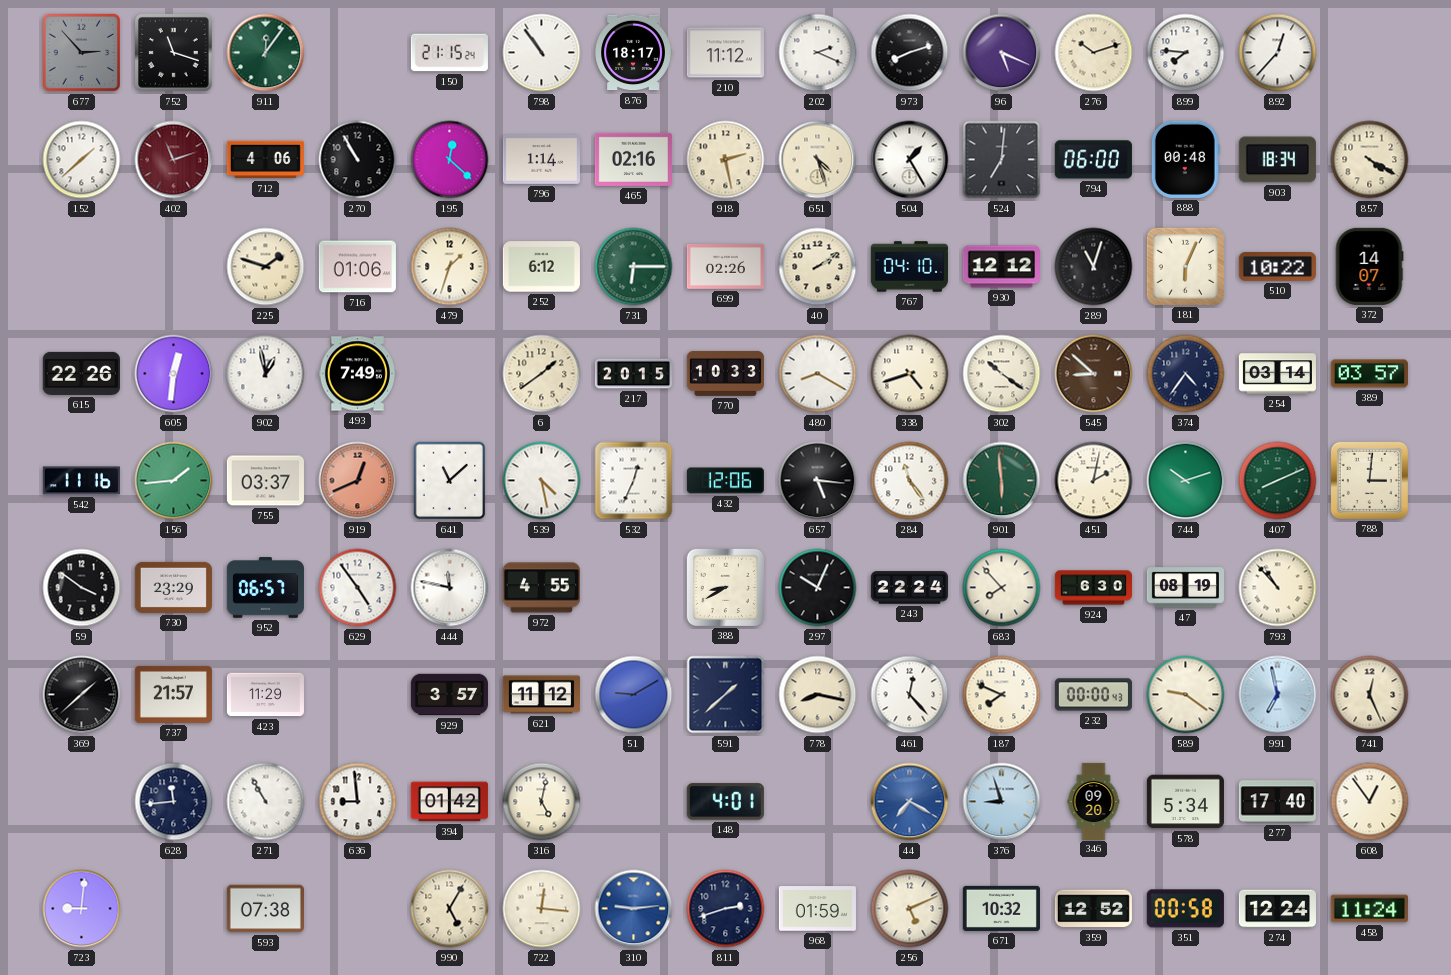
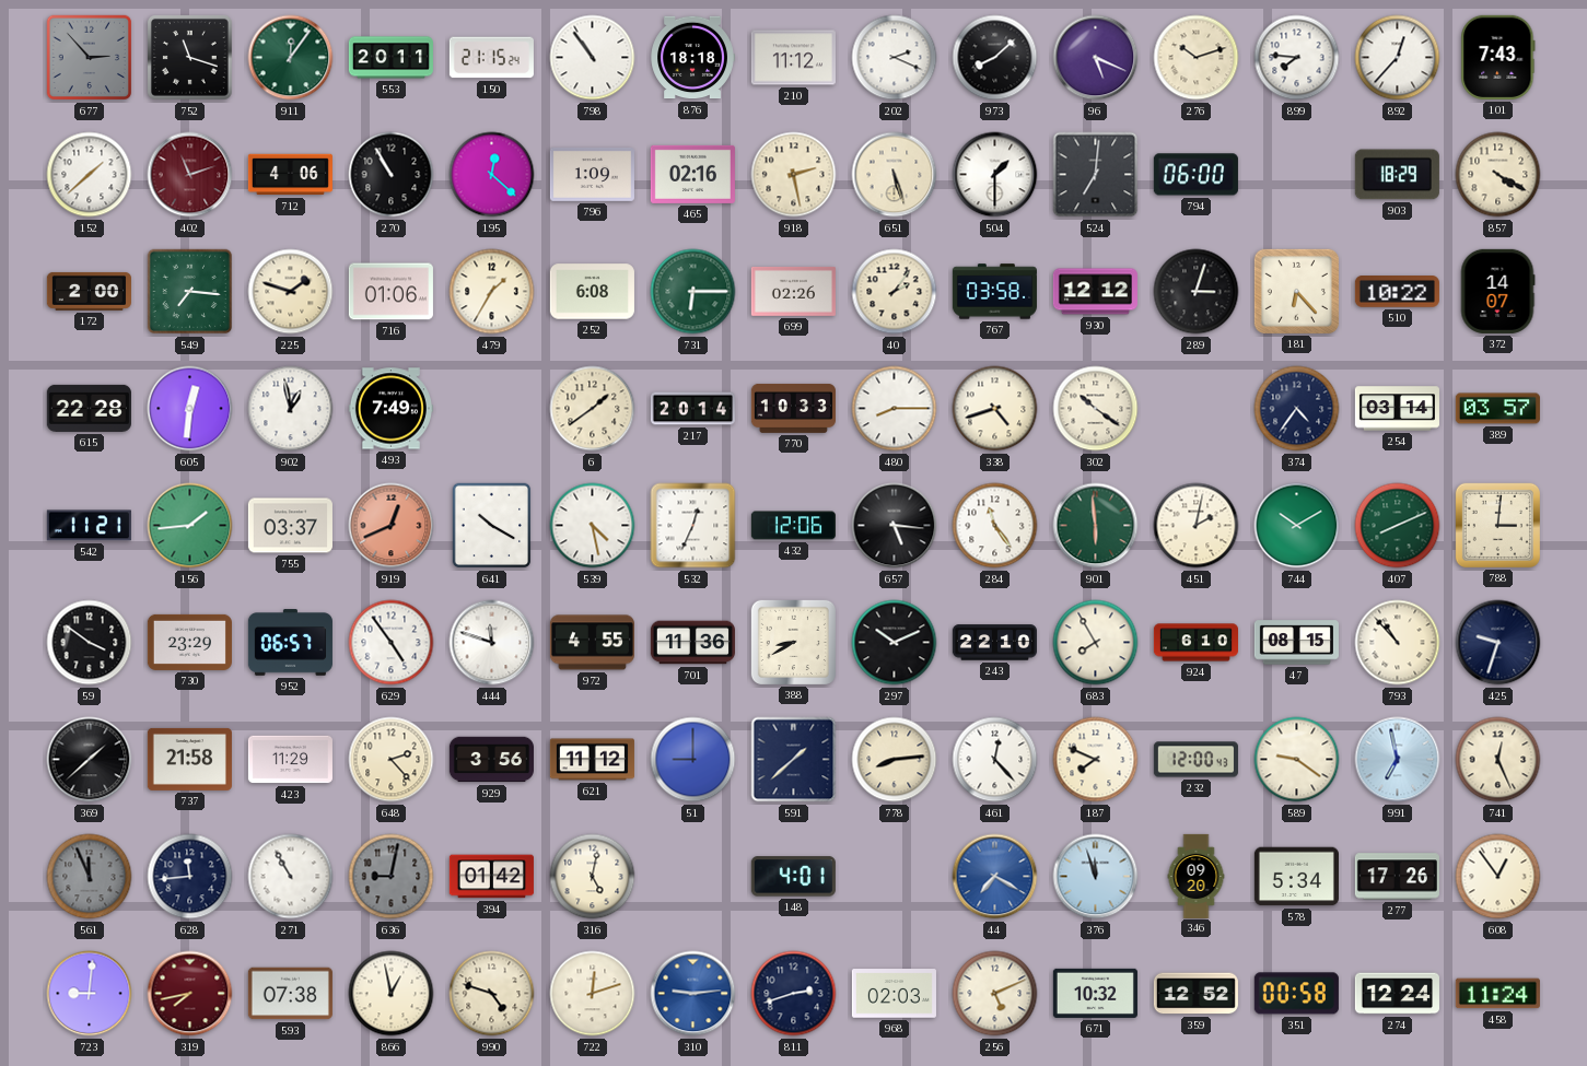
553: none -> 20:11 (390, 58)
876: 18:17 -> 18:18 (692, 58)
973: 8:12 -> 8:08 (995, 58)
101: none -> 7:43 (1498, 57)
796: 1:14 -> 1:09 (592, 174)
651: 4:27 -> 5:27 (895, 175)
504: 1:25 -> 1:30 (995, 175)
888: 00:48 -> none (1185, 159)
903: 18:34 -> 18:29 (1397, 175)
172: none -> 2:00 (89, 291)
549: none -> 7:16 (190, 292)
479: 1:33 -> 1:35 (492, 292)
252: 6:12 -> 6:08 (592, 292)
40: 2:09 -> 2:06 (895, 292)
767: 04:10 -> 03:58 (994, 292)
289: 11:03 -> 3:03 (1197, 292)
181: 6:04 -> 6:23 (1296, 291)
615: 22:26 -> 22:28 (89, 408)
217: 20:15 -> 20:14 (692, 409)
480: 8:20 -> 8:15 (895, 409)
545: 8:52 -> none (1094, 374)
542: 11:16 -> 11:21 (89, 526)
641: 11:08 -> 10:20 (492, 526)
744: 10:12 -> 10:10 (1297, 526)
444: 11:47 -> 11:48 (492, 643)
701: none -> 11:36 (692, 643)
297: 10:04 -> 10:11 (895, 643)
243: 22:24 -> 22:10 (994, 643)
683: 7:53 -> 7:55 (1096, 643)
924: 6:30 -> 6:10 (1195, 643)
47: 08:19 -> 08:15 (1296, 643)
425: none -> 9:33 (1498, 643)
737: 21:57 -> 21:58 (189, 759)
648: none -> 2:23 (392, 760)
929: 3:57 -> 3:56 (491, 760)
51: 9:10 -> 9:00 (693, 760)
778: 8:17 -> 8:14 (895, 760)
232: 00:00 -> 12:00 (1195, 760)
561: none -> 11:56 (90, 877)
636: 8:59 -> 9:02 (392, 877)
636 dial: white -> grey (392, 877)
376: 8:57 -> 11:57 (1096, 877)
277: 17:40 -> 17:26 (1397, 877)
319: none -> 7:43 (190, 994)
866: none -> 12:58 (392, 994)
990: 5:05 -> 4:48 (492, 994)
722: 12:16 -> 12:12 (593, 994)
968: 01:59 -> 02:03 (894, 994)
